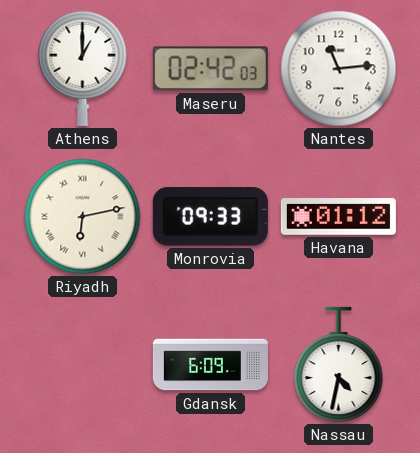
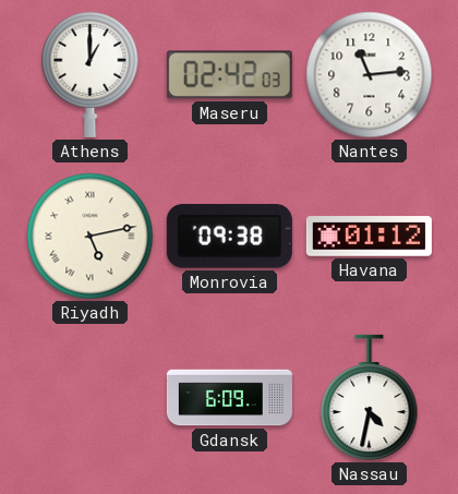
Riyadh: 6:13 -> 5:13 (91, 237)
Monrovia: 09:33 -> 09:38 (229, 237)
